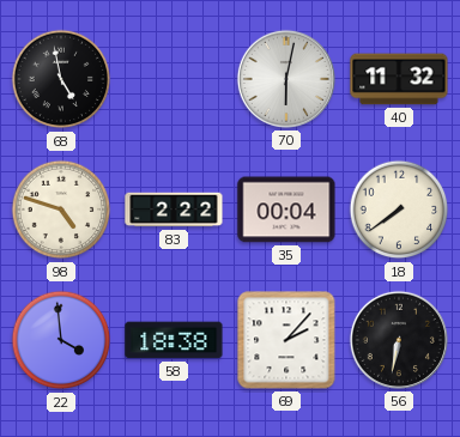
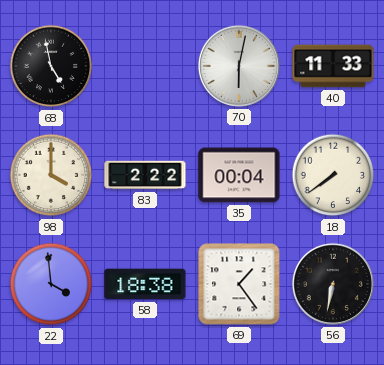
40: 11:32 -> 11:33 (333, 66)
98: 4:48 -> 4:00 (51, 175)
69: 2:07 -> 1:24 (239, 284)
